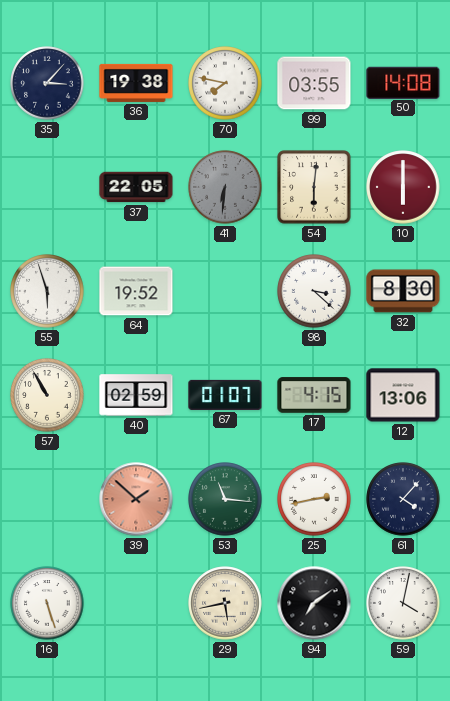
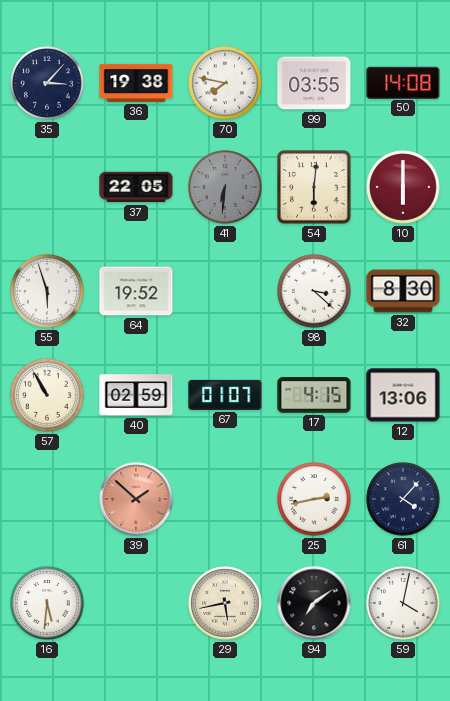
53: 11:16 -> none (225, 499)
16: 5:27 -> 5:31 (47, 603)
